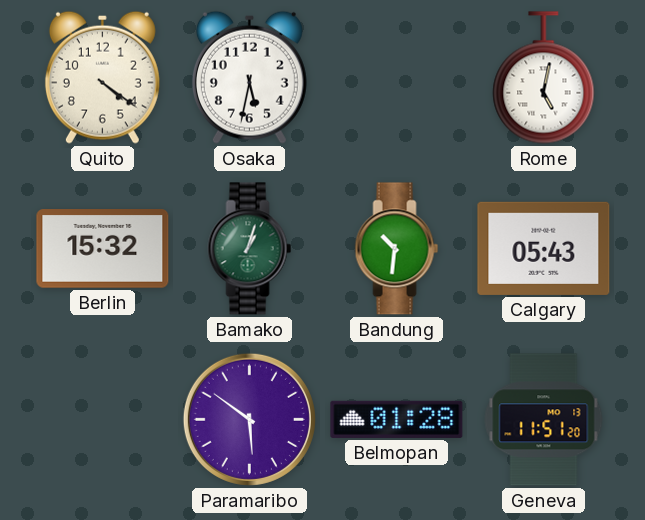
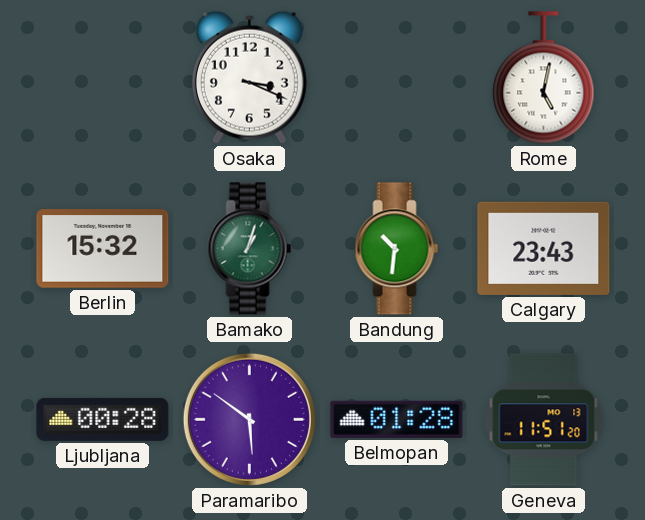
Quito: 4:21 -> none (102, 77)
Osaka: 5:32 -> 3:19 (249, 77)
Calgary: 05:43 -> 23:43 (544, 248)
Ljubljana: none -> 00:28 (103, 419)
